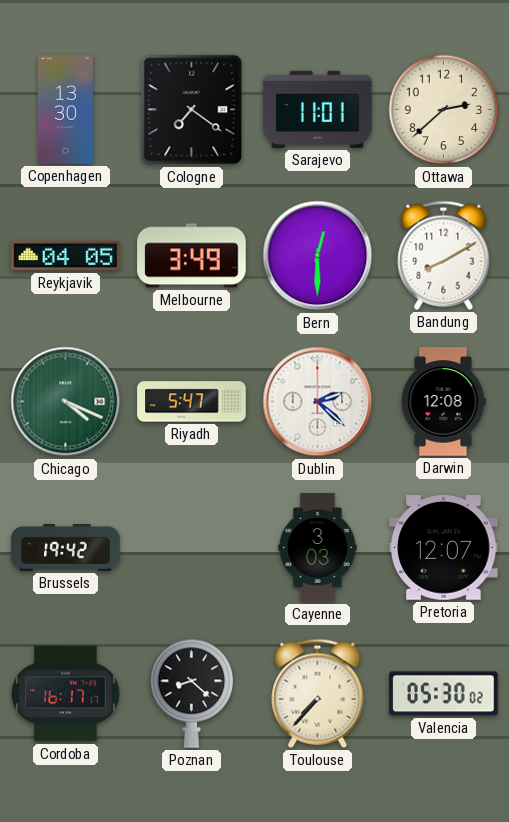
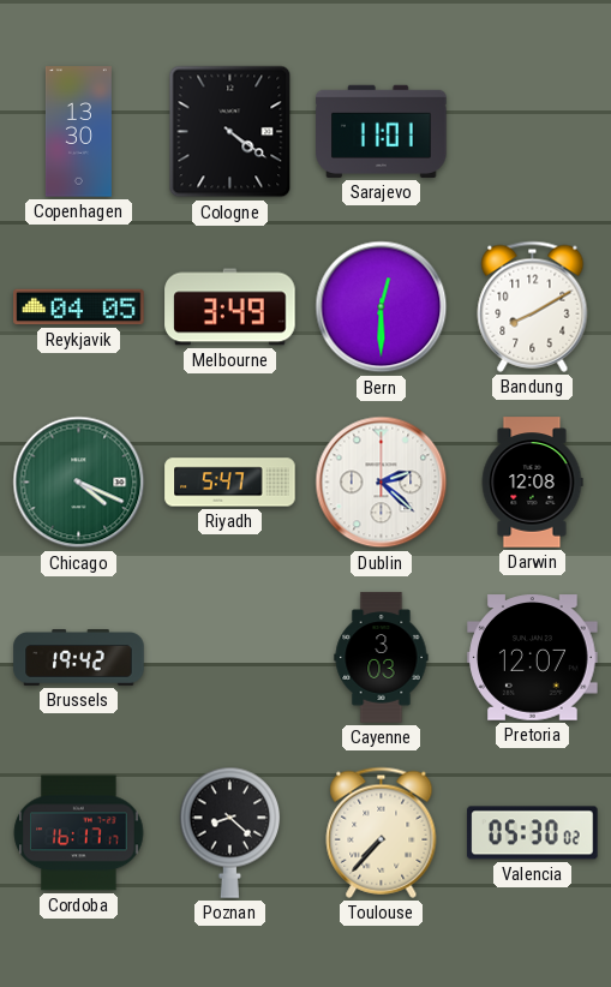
Cologne: 7:21 -> 4:21 (230, 132)
Ottawa: 2:38 -> none (444, 110)
